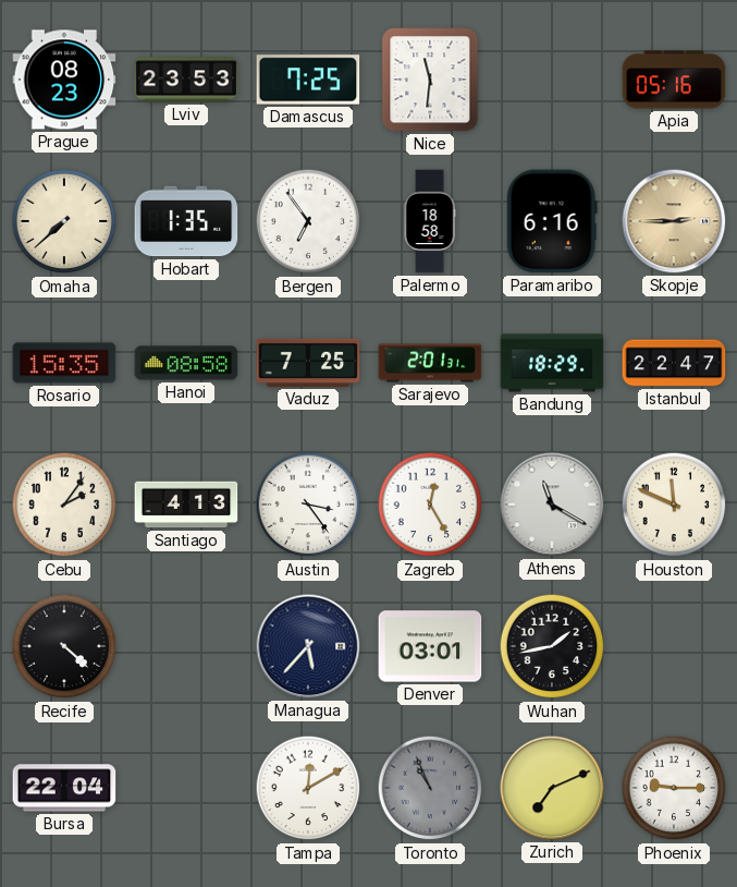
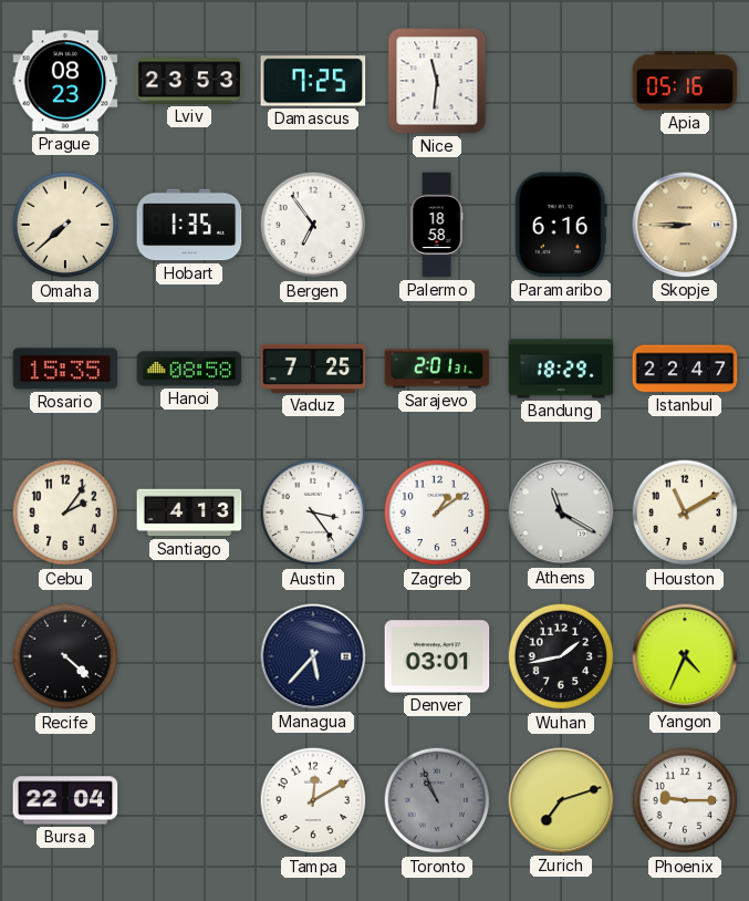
Skopje: 2:45 -> 8:45 (685, 225)
Zagreb: 12:25 -> 1:09 (437, 512)
Houston: 11:49 -> 11:10 (685, 512)
Yangon: none -> 4:34 (685, 656)
Zurich: 7:11 -> 7:12 (561, 800)
